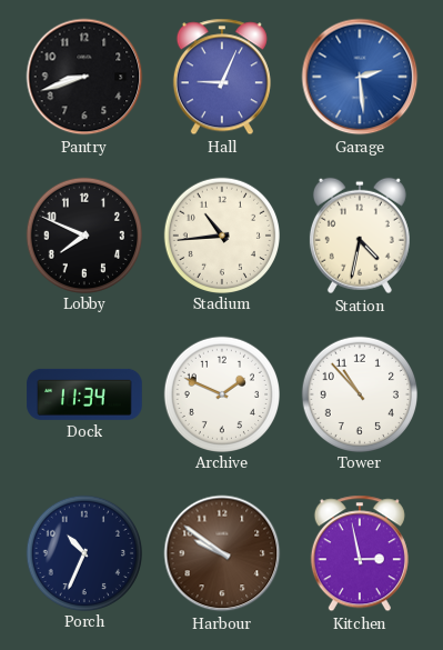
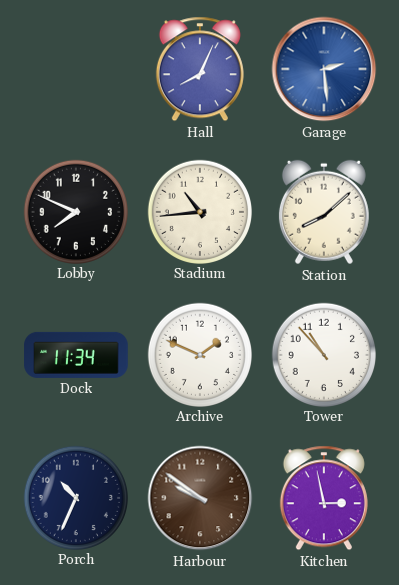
Pantry: 8:42 -> none (84, 77)
Hall: 9:04 -> 8:04 (200, 69)
Station: 4:32 -> 8:08 (324, 212)
